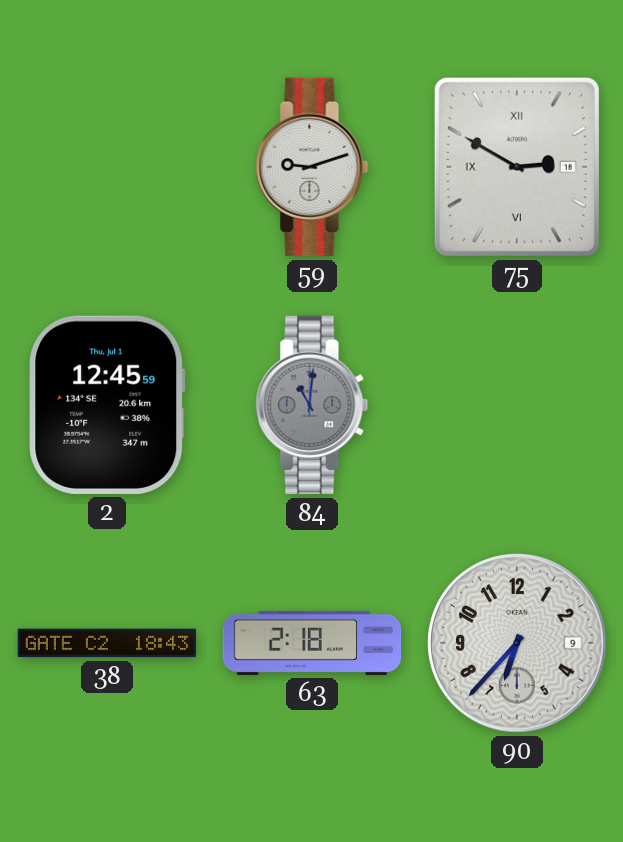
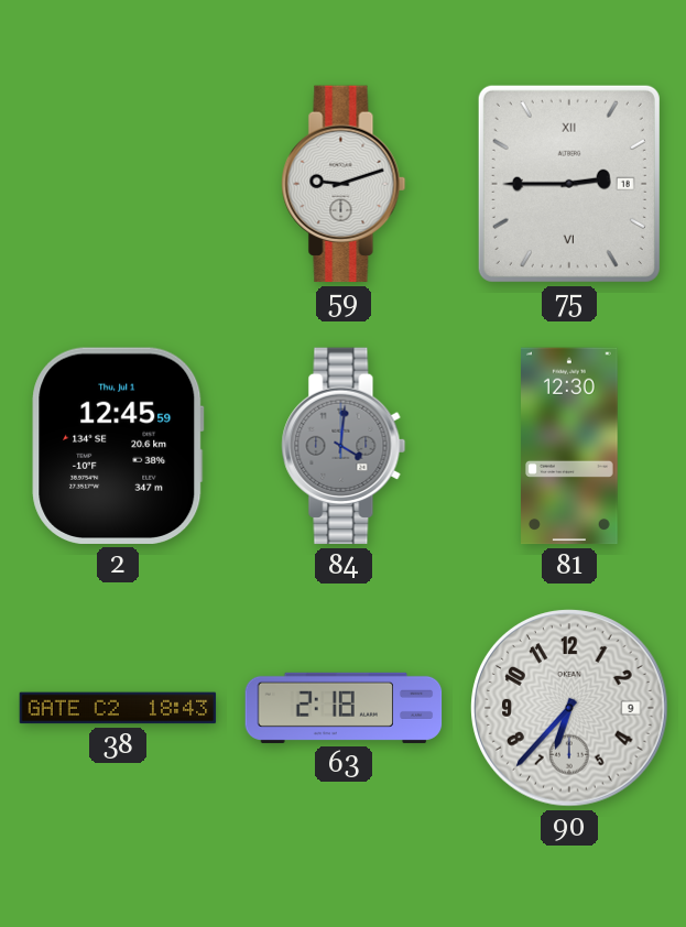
75: 2:50 -> 2:45 (569, 184)
84: 11:01 -> 4:01 (344, 446)
81: none -> 12:30 (570, 446)
